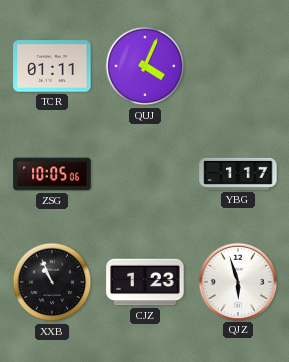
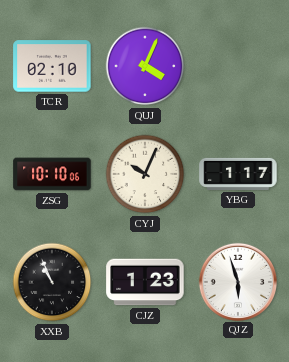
TCR: 01:11 -> 02:10 (52, 66)
ZSG: 10:05 -> 10:10 (52, 174)
CYJ: none -> 10:04 (145, 174)
